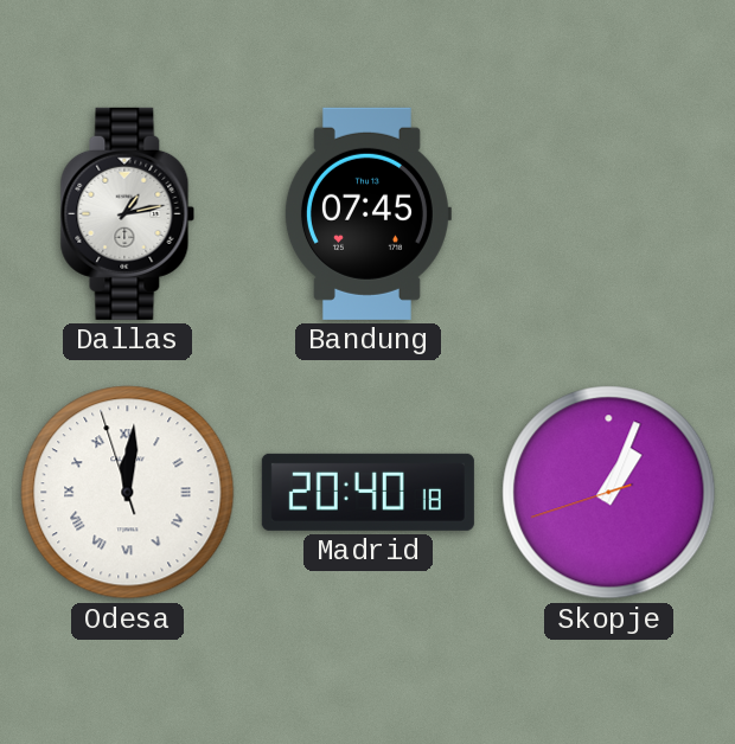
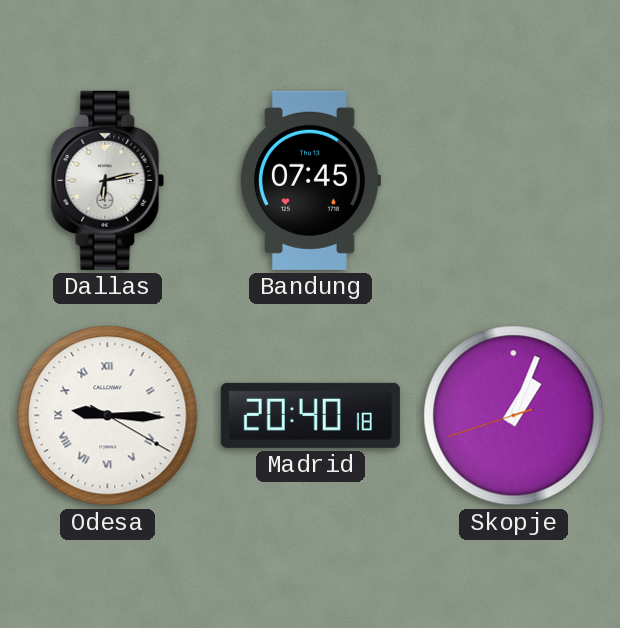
Dallas: 1:13 -> 6:13 (108, 180)
Odesa: 12:00 -> 9:15 (108, 416)
